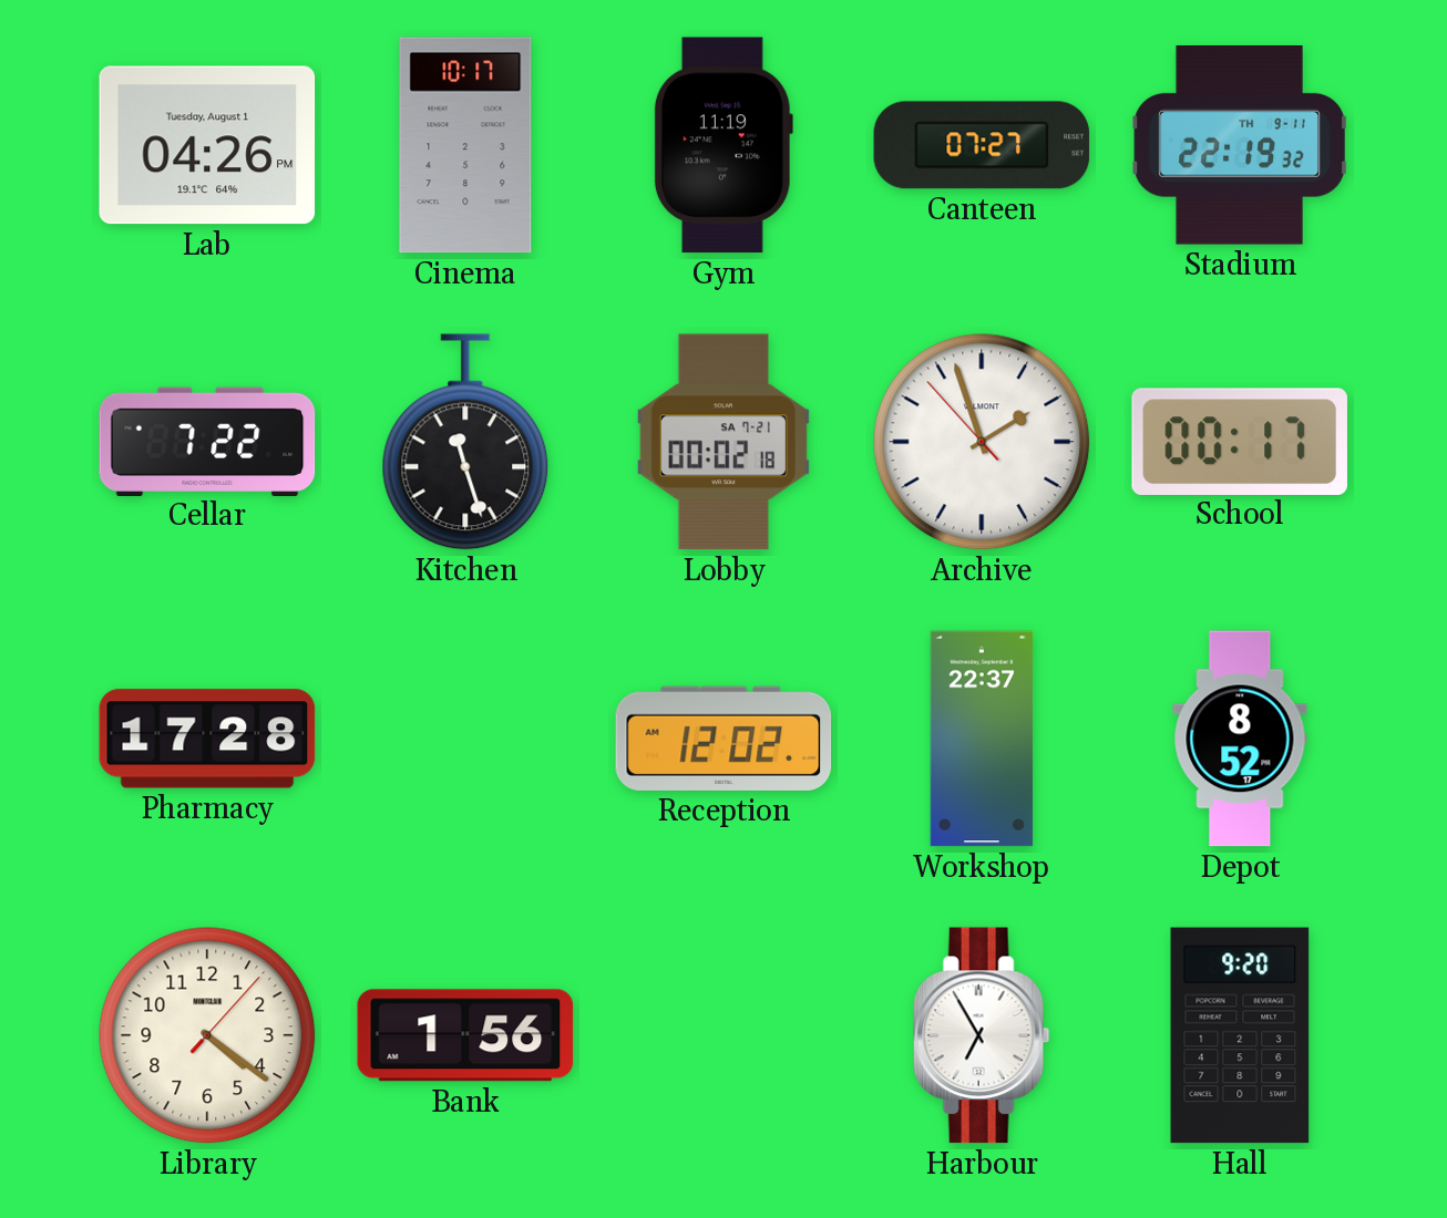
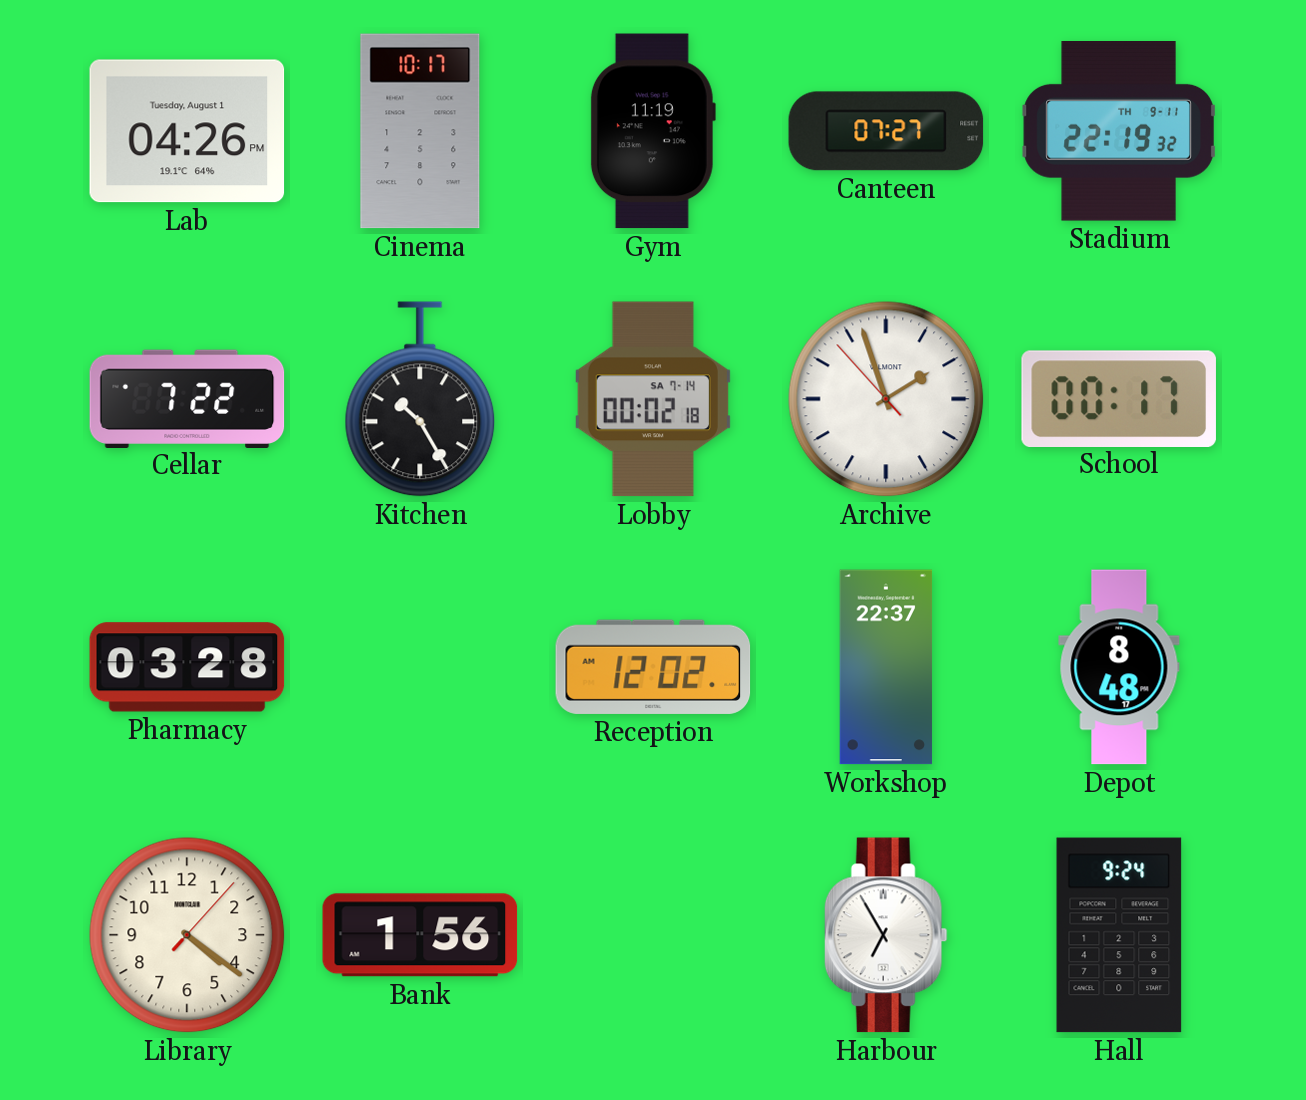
Kitchen: 11:27 -> 10:25 (420, 399)
Lobby date: SA 7-21 -> SA 7-14 (653, 399)
Pharmacy: 17:28 -> 03:28 (187, 667)
Depot: 8:52 -> 8:48 (1119, 667)
Hall: 9:20 -> 9:24 (1119, 935)
